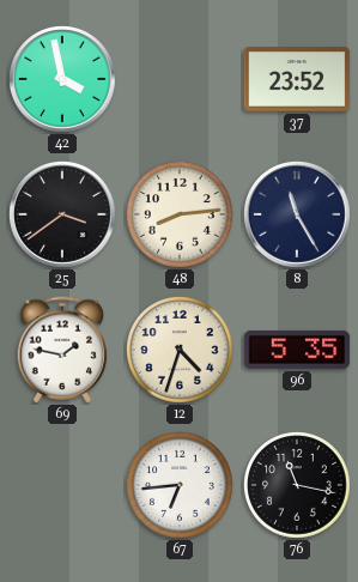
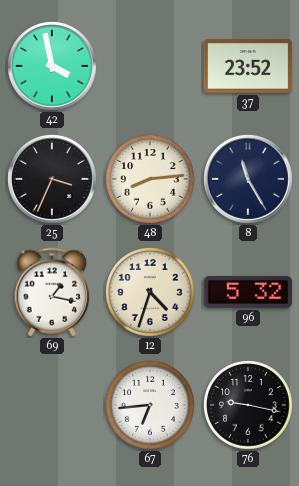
25: 3:39 -> 3:34 (53, 180)
69: 1:47 -> 1:17 (52, 292)
96: 5:35 -> 5:32 (248, 292)
76: 11:17 -> 9:17 (249, 406)
